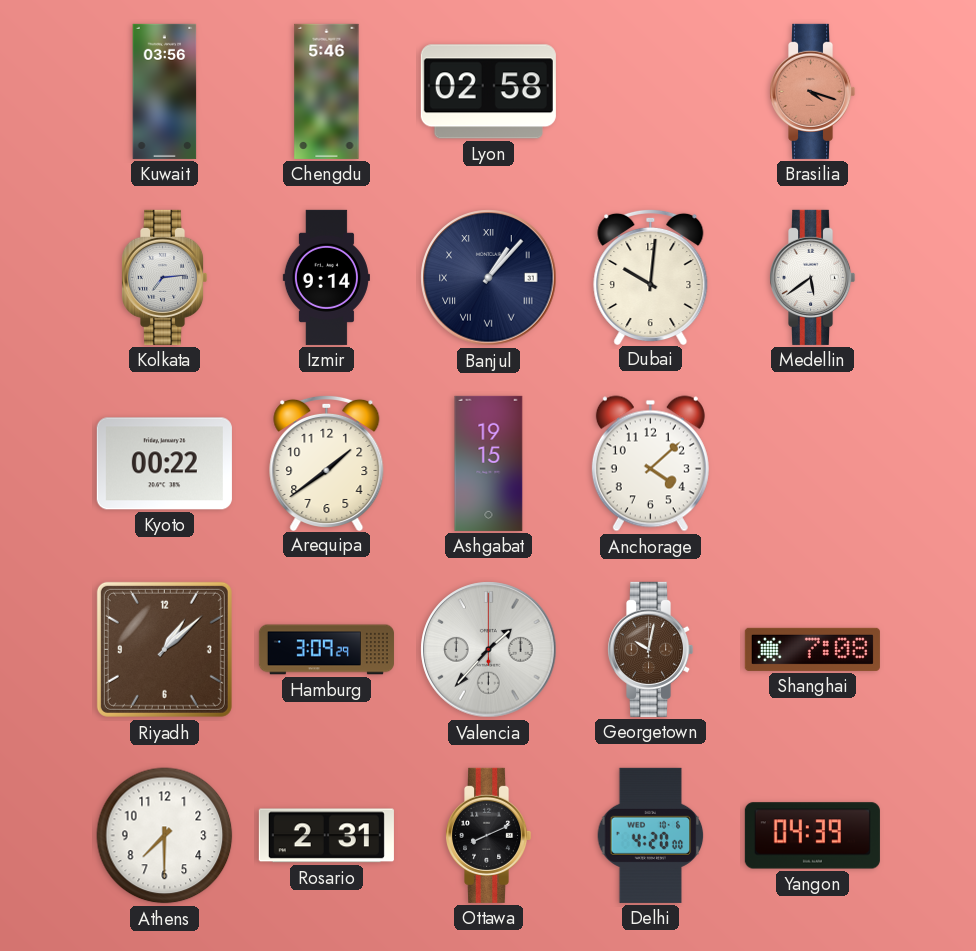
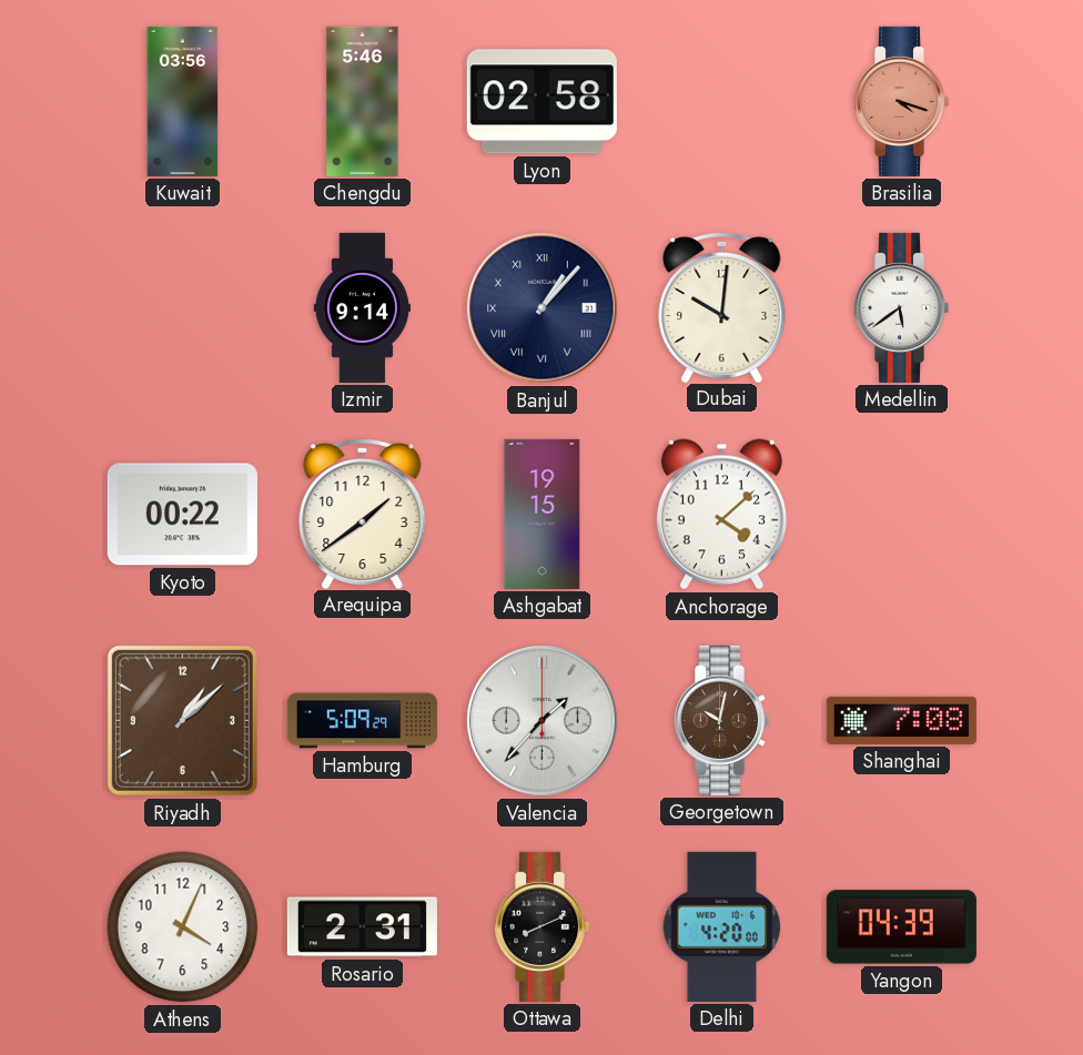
Kolkata: 7:14 -> none (165, 277)
Hamburg: 3:09 -> 5:09 (362, 721)
Athens: 7:30 -> 4:04 (183, 927)
